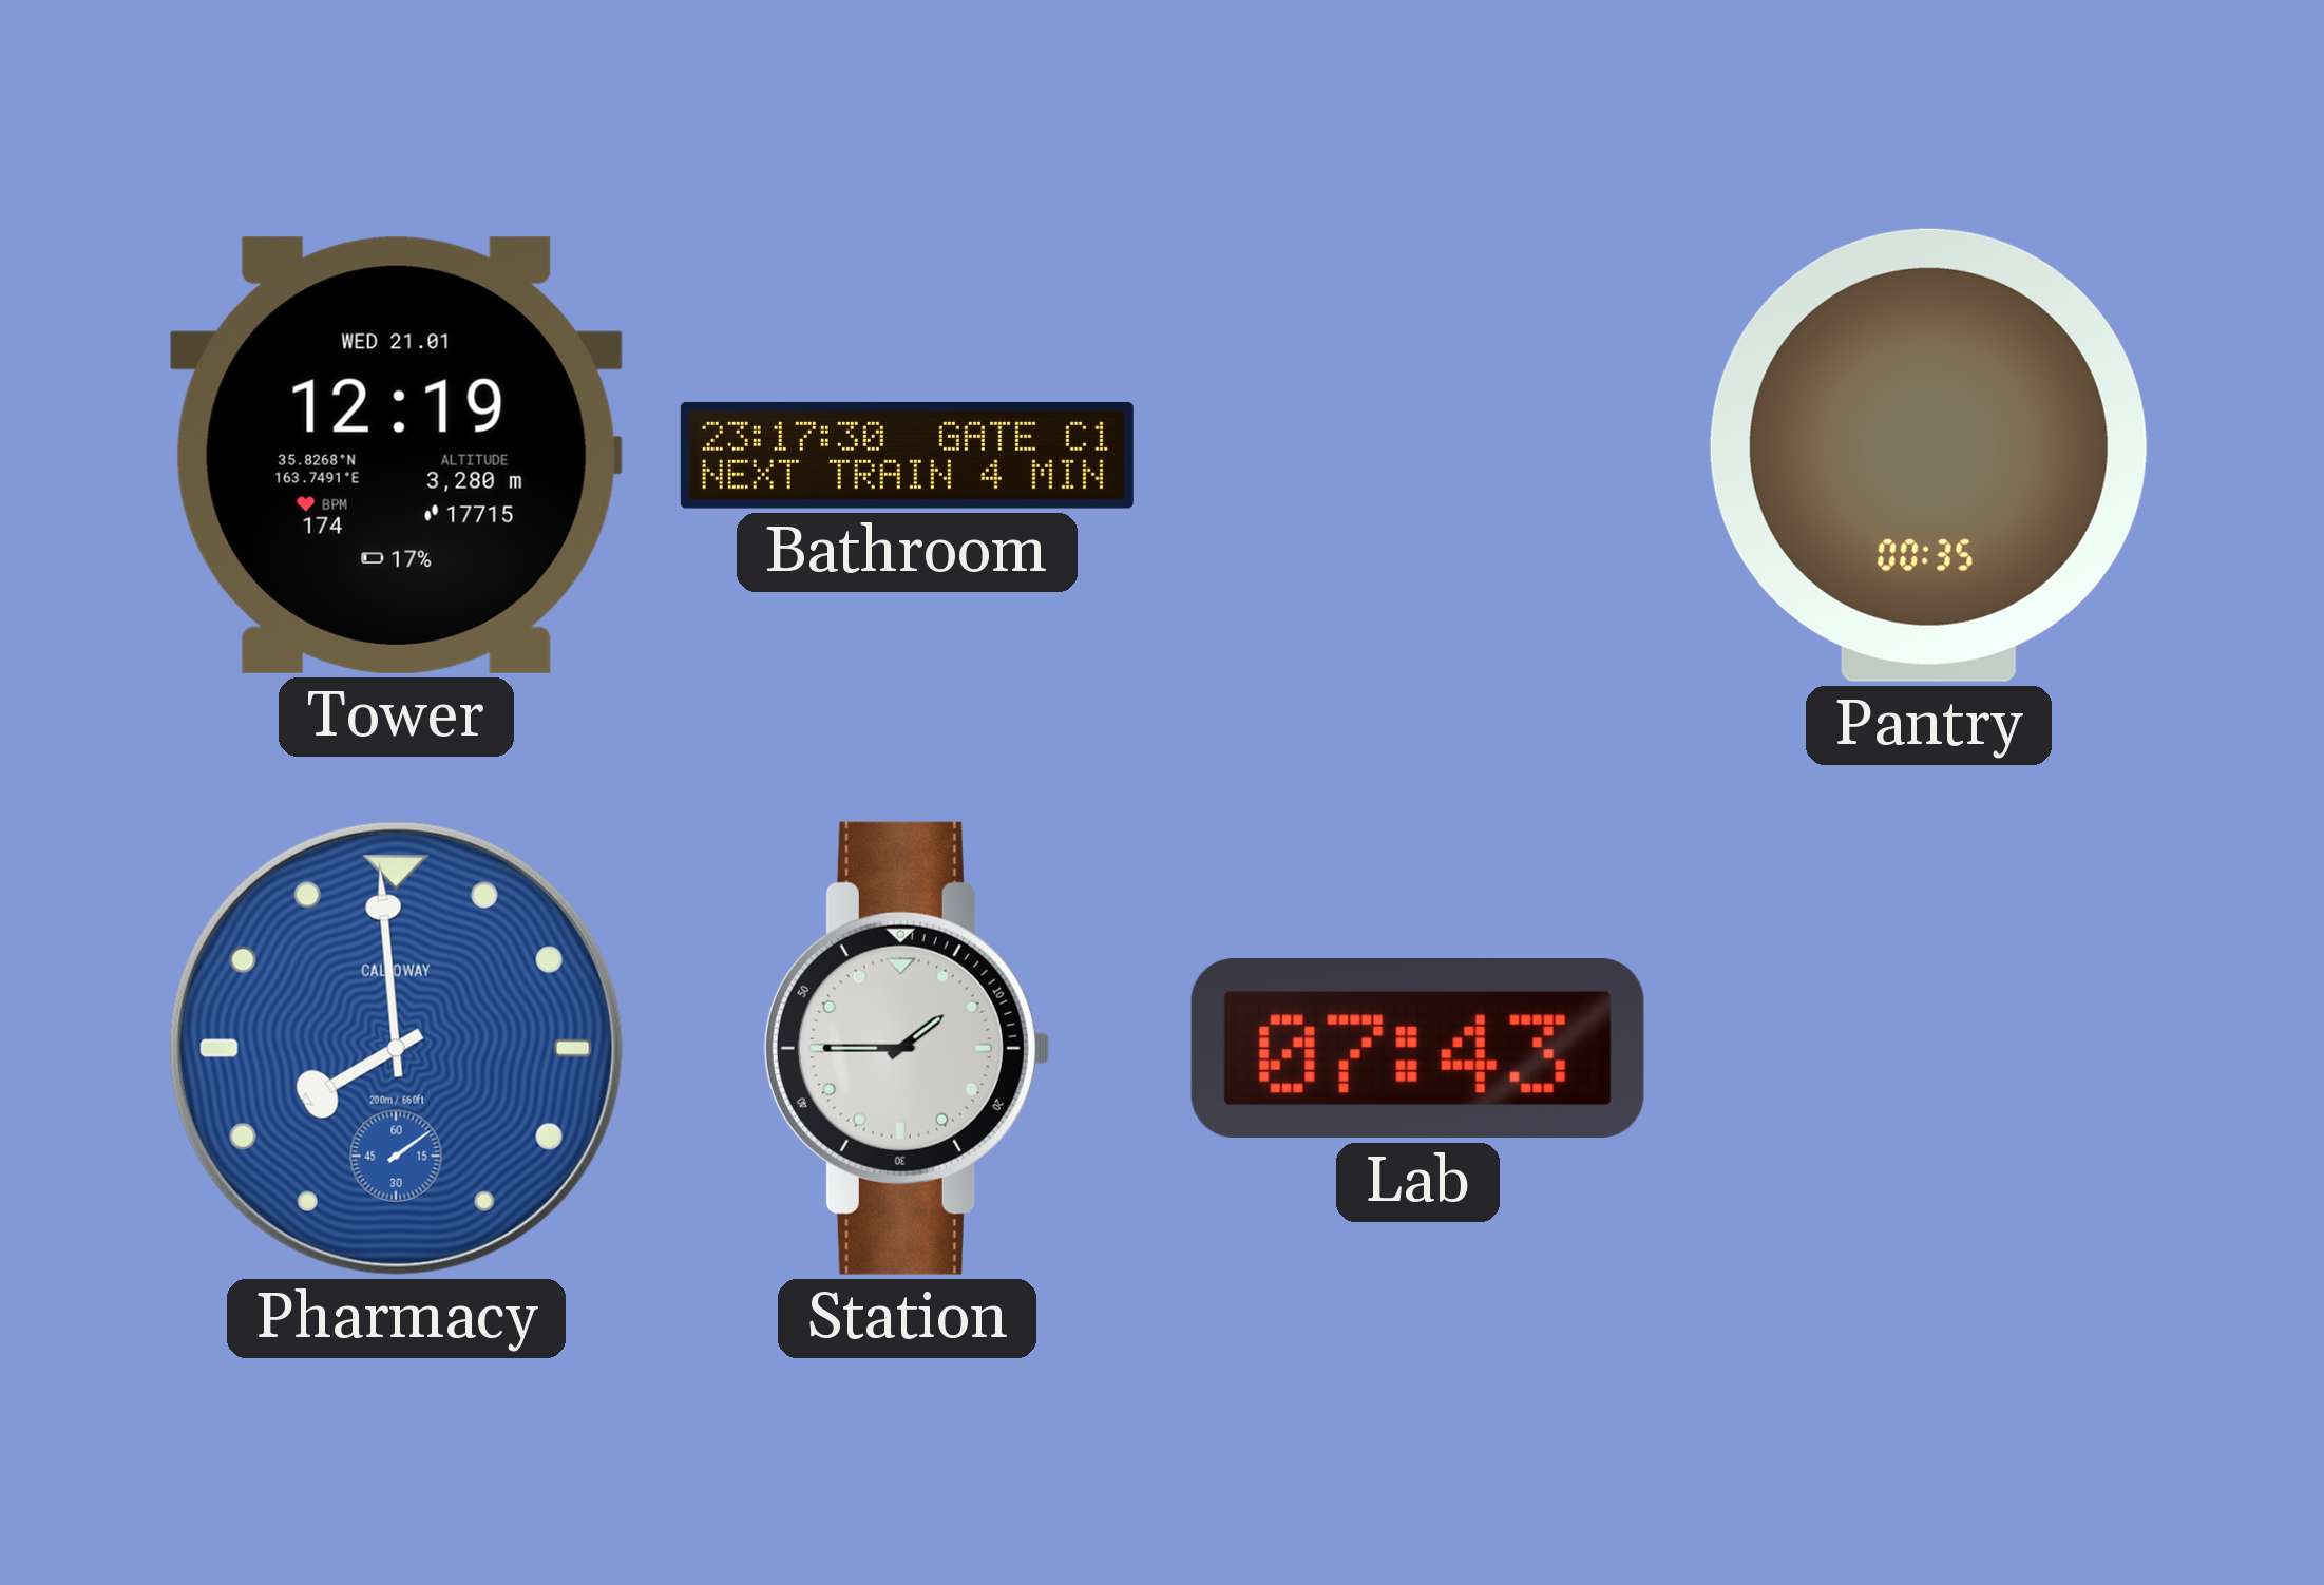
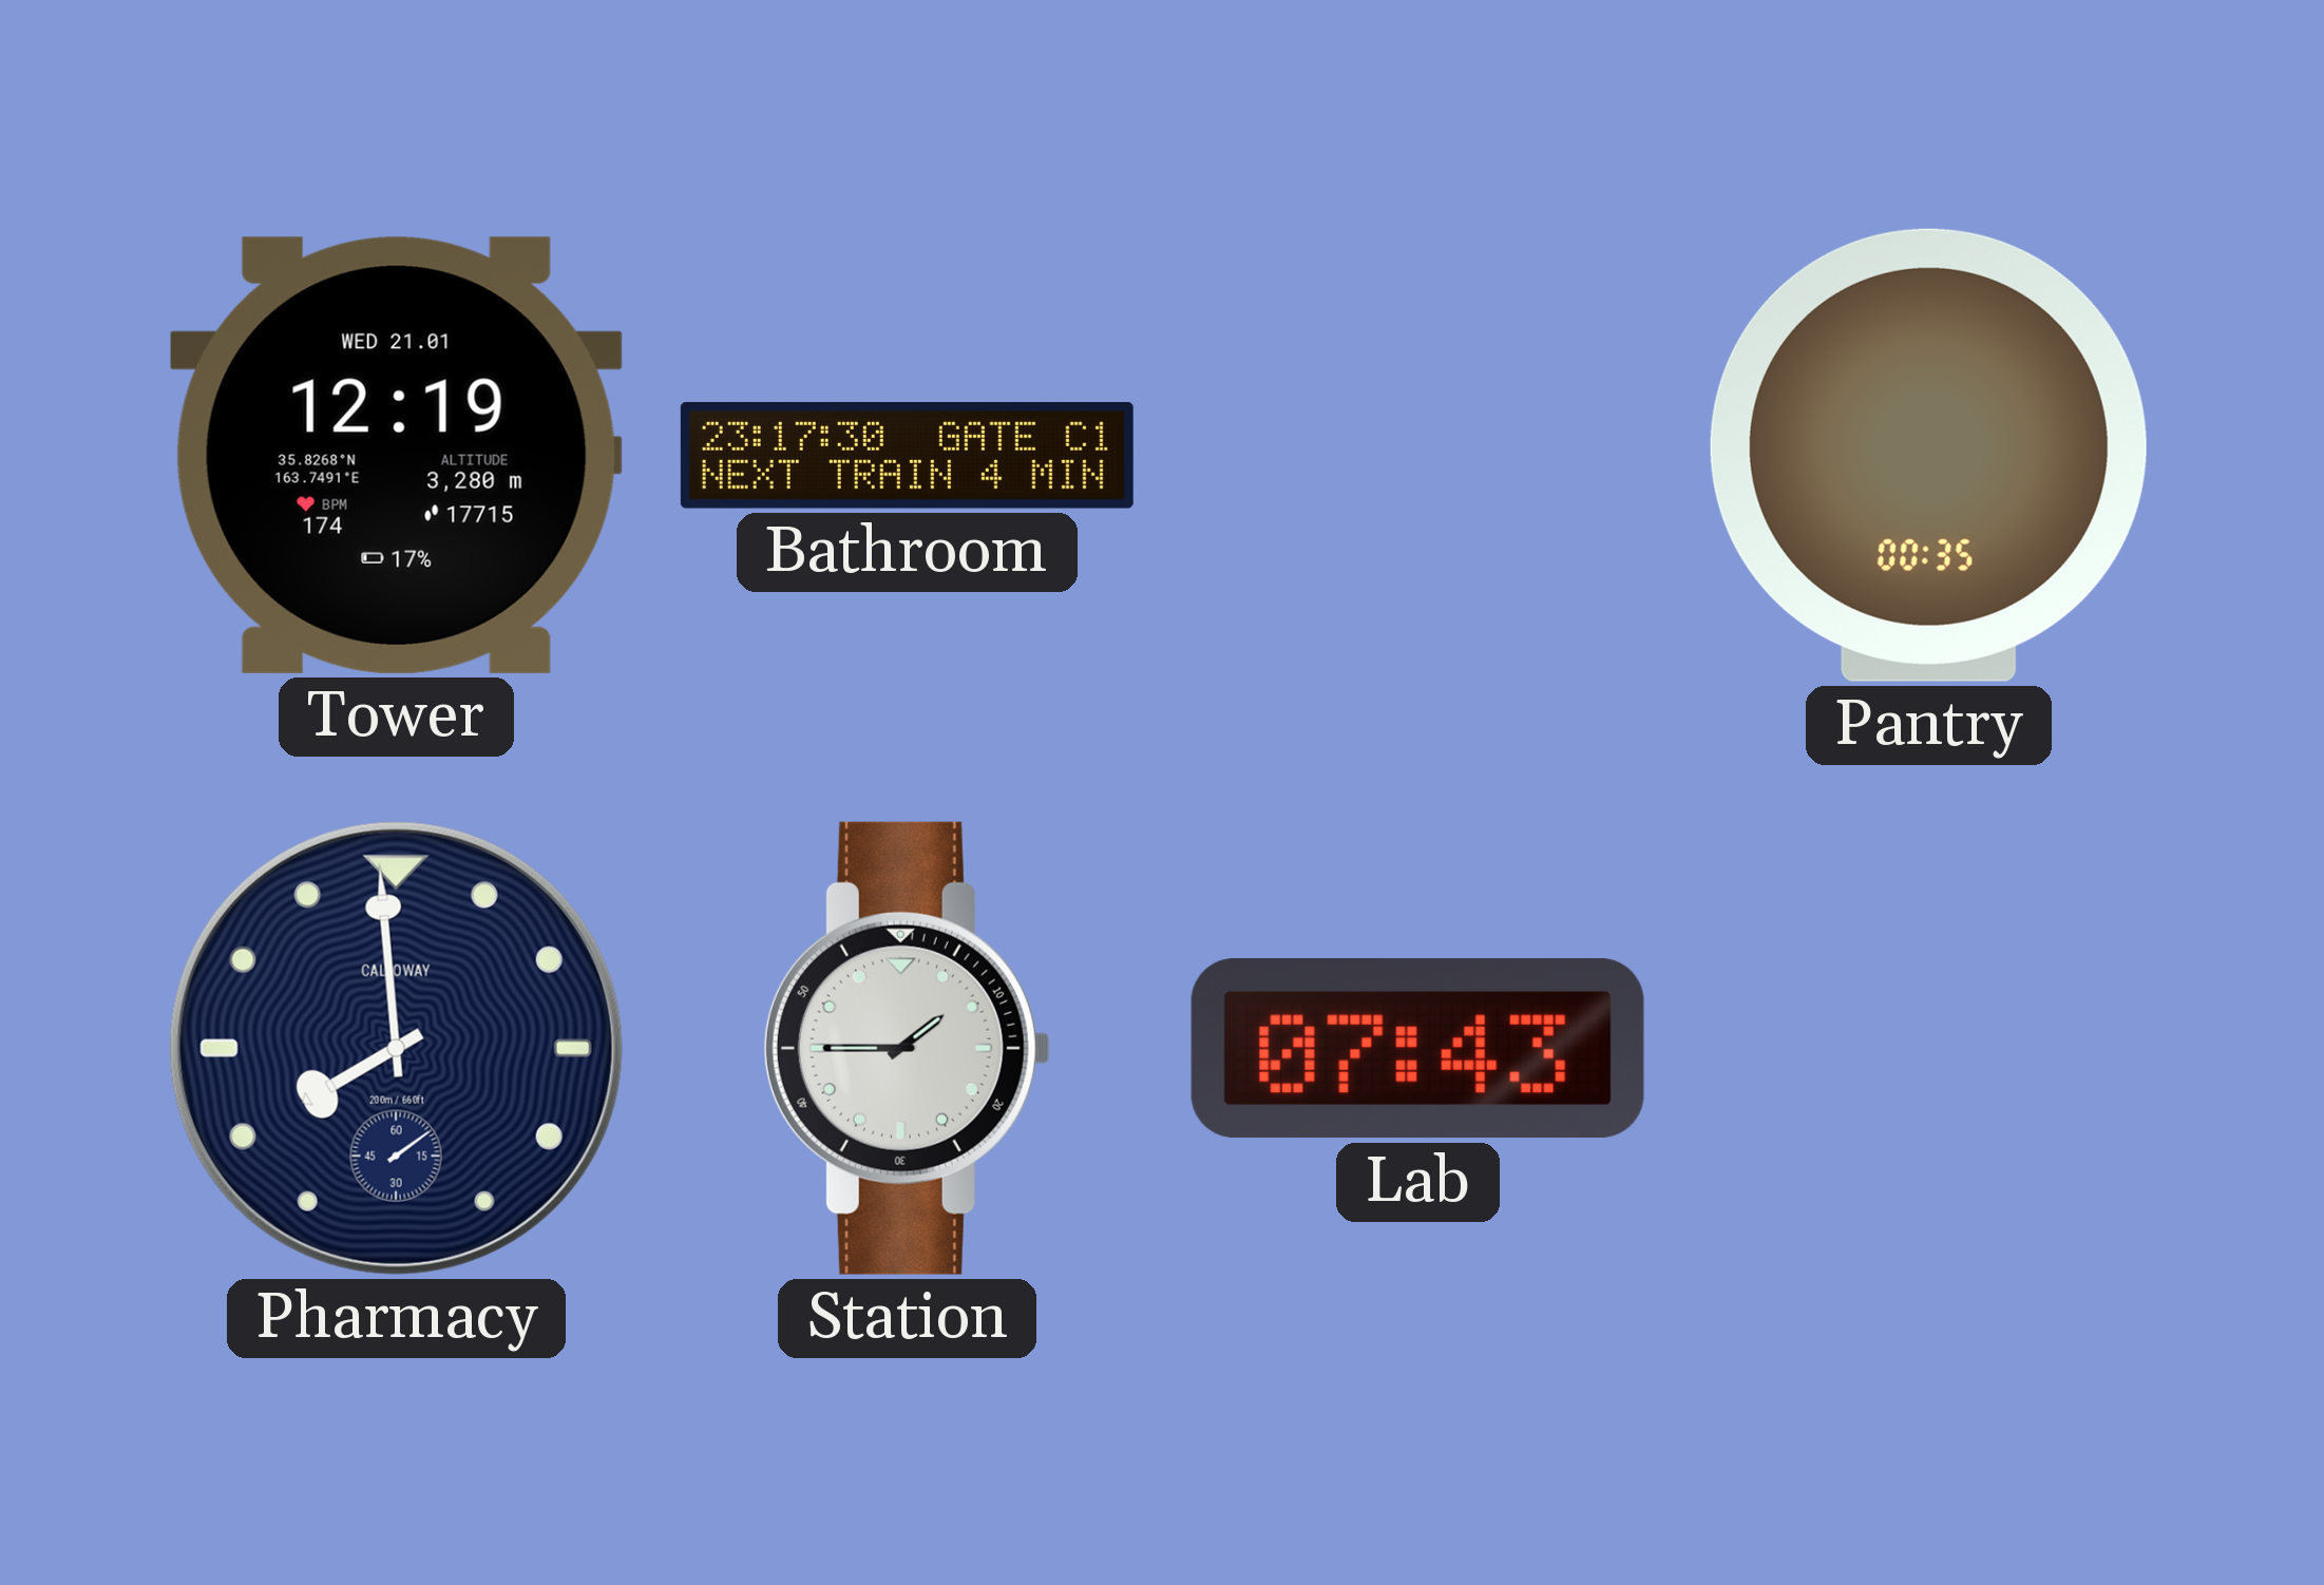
Pharmacy dial: blue -> navy (396, 1048)
